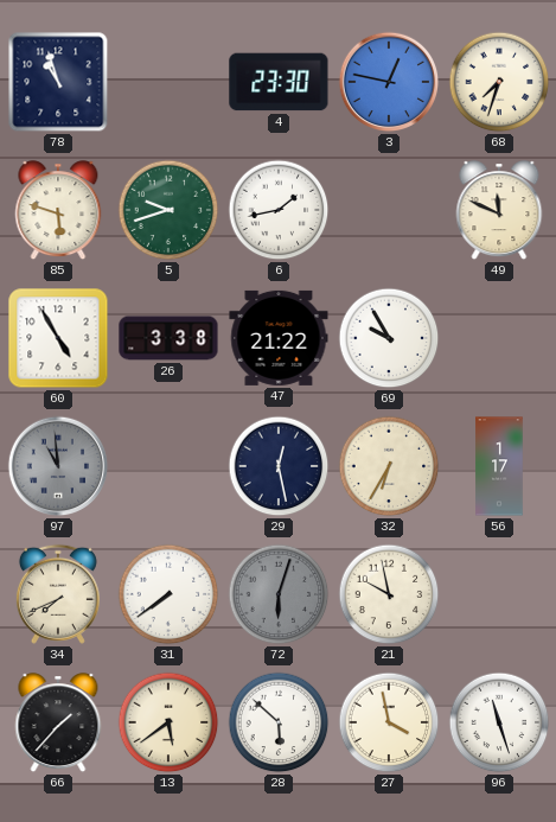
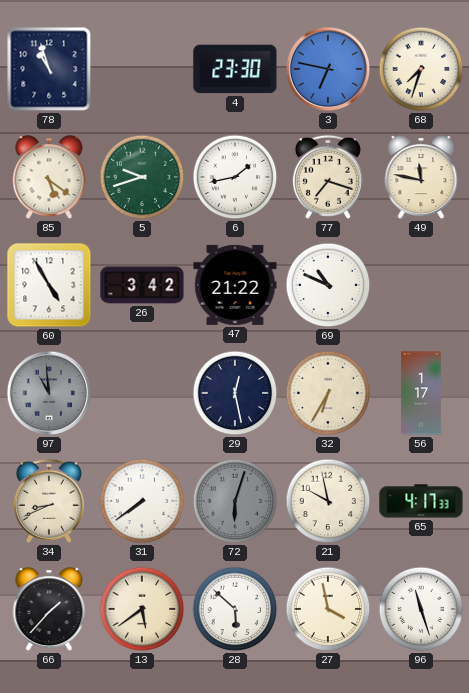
3: 12:47 -> 6:47 (328, 69)
85: 5:48 -> 5:21 (49, 178)
77: none -> 7:18 (328, 177)
49: 11:49 -> 11:47 (421, 178)
26: 3:38 -> 3:42 (142, 285)
69: 9:55 -> 10:49 (328, 285)
34: 7:41 -> 8:41 (49, 501)
65: none -> 4:17 (421, 501)
